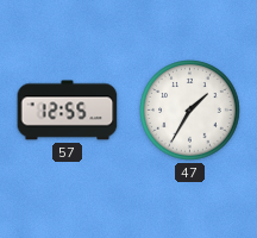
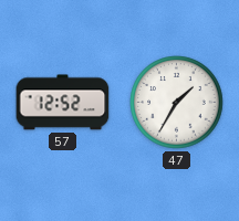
57: 12:55 -> 12:52 (63, 103)
